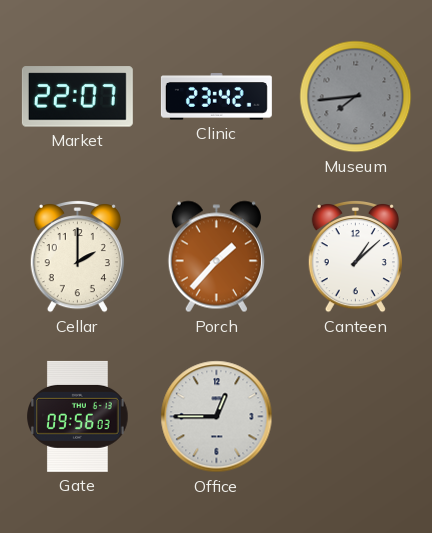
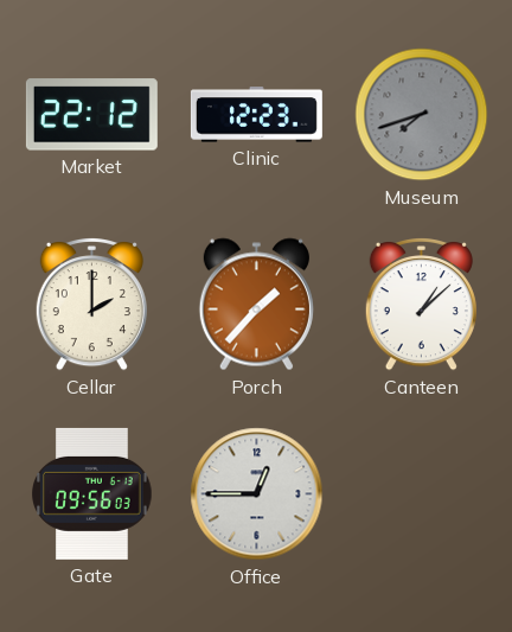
Market: 22:07 -> 22:12 (91, 115)
Clinic: 23:42 -> 12:23 (256, 115)
Museum: 7:44 -> 7:42 (422, 115)
